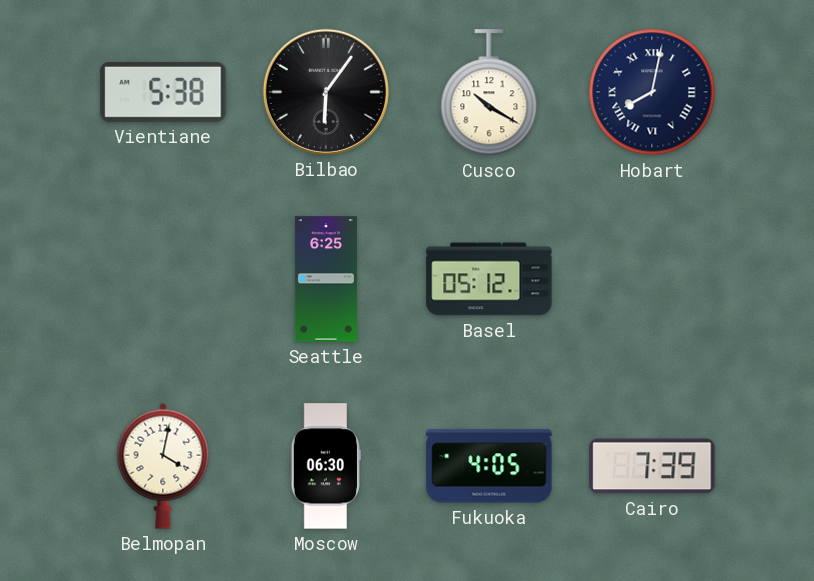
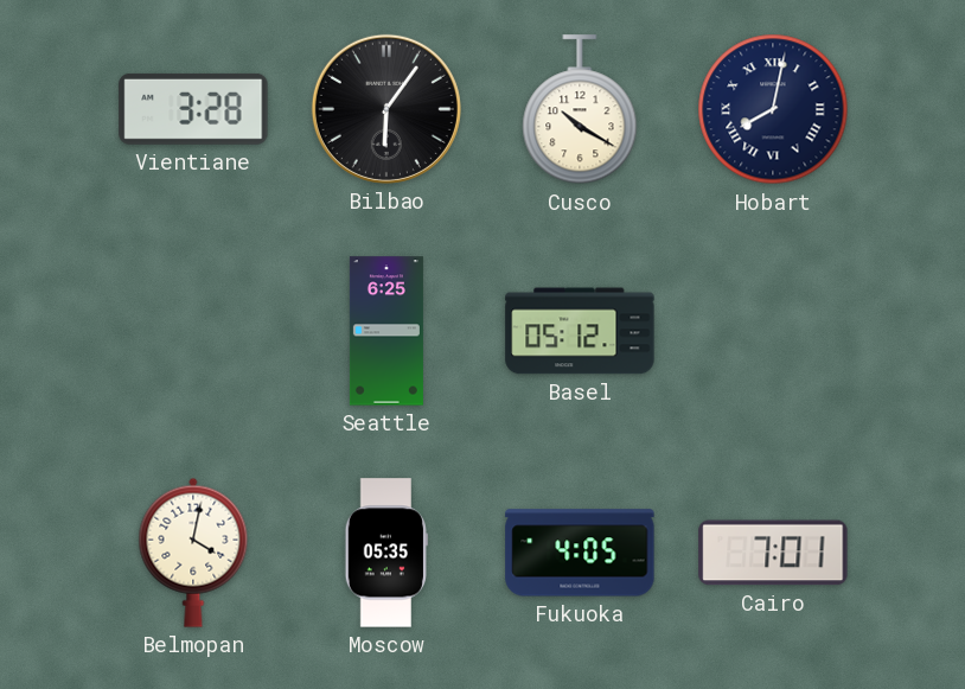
Vientiane: 5:38 -> 3:28 (193, 109)
Moscow: 06:30 -> 05:35 (386, 553)
Cairo: 7:39 -> 7:01 (773, 553)
